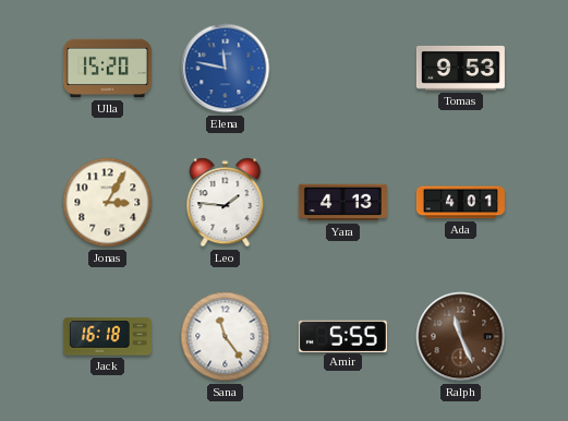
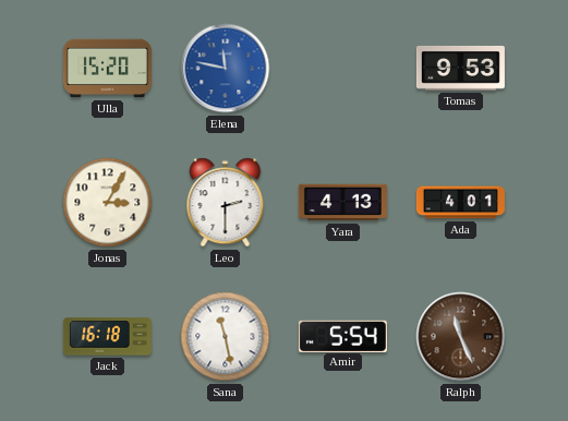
Leo: 1:46 -> 2:30 (226, 203)
Sana: 11:24 -> 11:28 (226, 337)
Amir: 5:55 -> 5:54 (342, 336)
